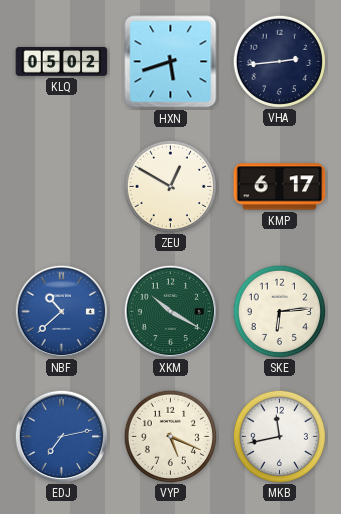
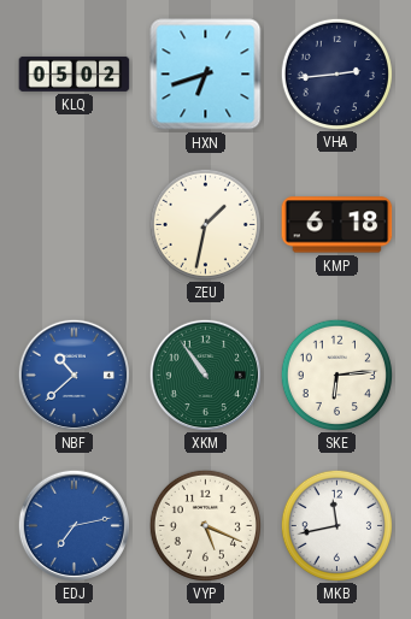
HXN: 5:42 -> 6:42 (206, 75)
ZEU: 12:50 -> 1:32 (205, 224)
KMP: 6:17 -> 6:18 (337, 225)
XKM: 10:20 -> 10:54 (205, 375)
